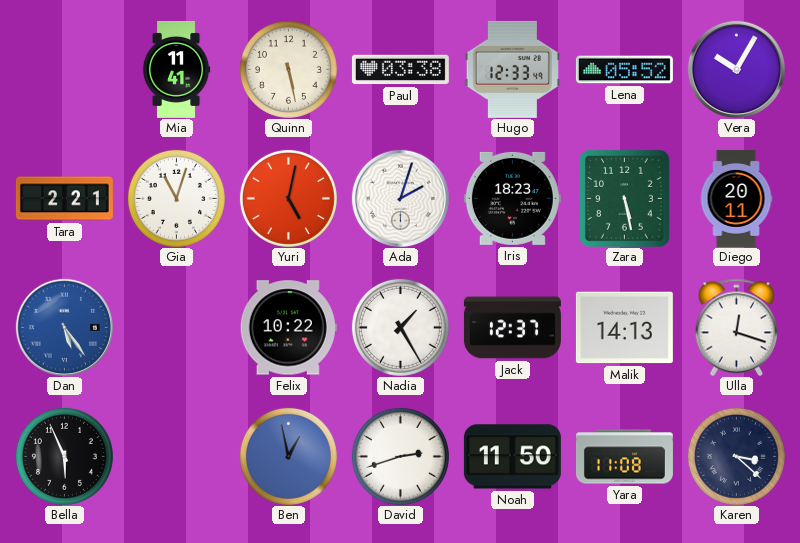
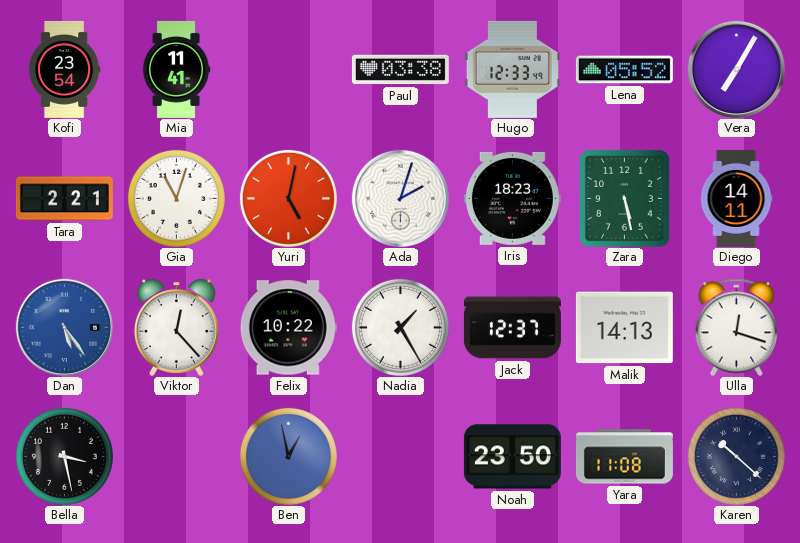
Kofi: none -> 23:54 (64, 69)
Quinn: 5:28 -> none (288, 69)
Vera: 10:05 -> 7:05 (736, 69)
Diego: 20:11 -> 14:11 (736, 198)
Viktor: none -> 12:23 (176, 327)
Bella: 5:56 -> 3:28 (64, 456)
David: 2:42 -> none (400, 456)
Noah: 11:50 -> 23:50 (512, 457)
Karen: 3:22 -> 10:22 (736, 456)
